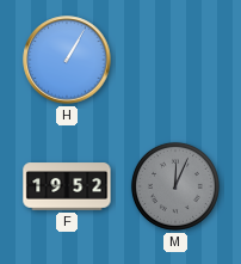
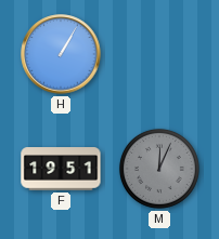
F: 19:52 -> 19:51 (61, 169)
